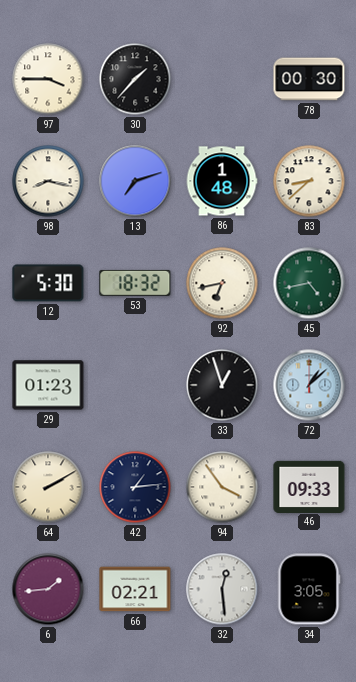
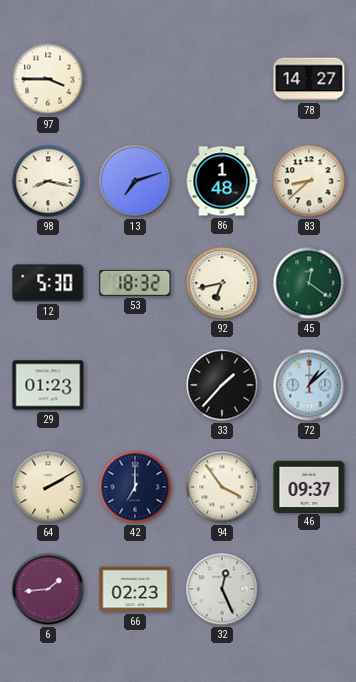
30: 1:37 -> none (135, 79)
78: 00:30 -> 14:27 (309, 79)
45: 4:43 -> 12:21 (309, 283)
33: 12:57 -> 1:37 (222, 385)
42: 1:14 -> 7:00 (135, 487)
46: 09:33 -> 09:37 (309, 486)
66: 02:21 -> 02:23 (135, 589)
32: 12:29 -> 12:26 (222, 589)
34: 3:05 -> none (309, 589)
